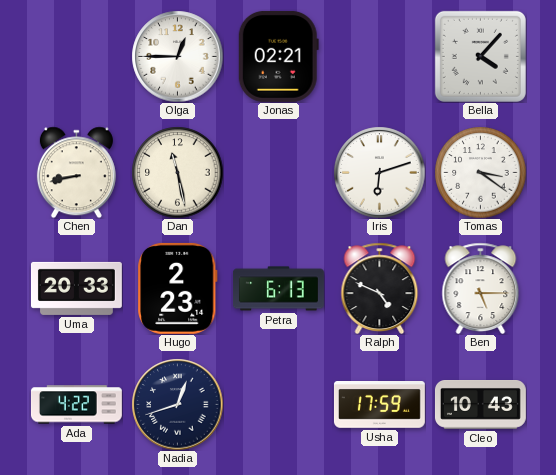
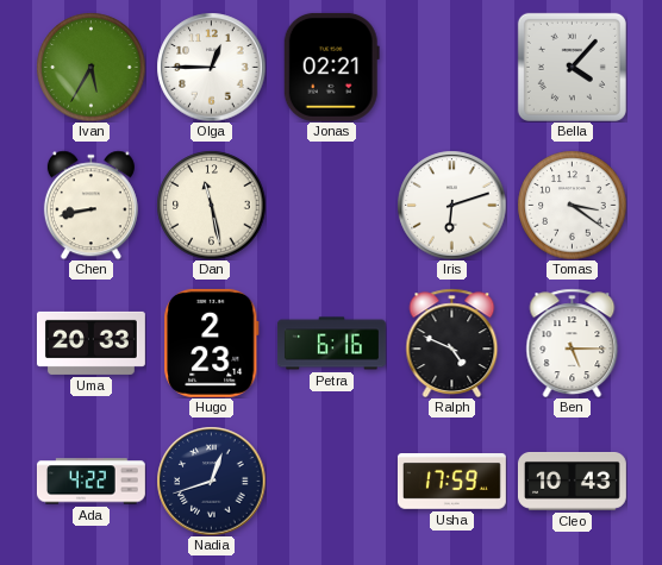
Ivan: none -> 5:35 (90, 67)
Petra: 6:13 -> 6:16 (331, 344)
